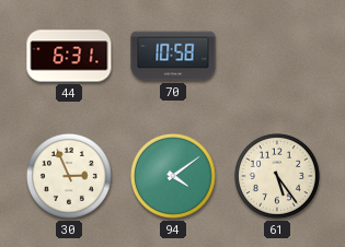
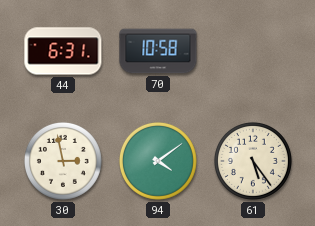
30: 2:56 -> 2:58 (63, 161)
